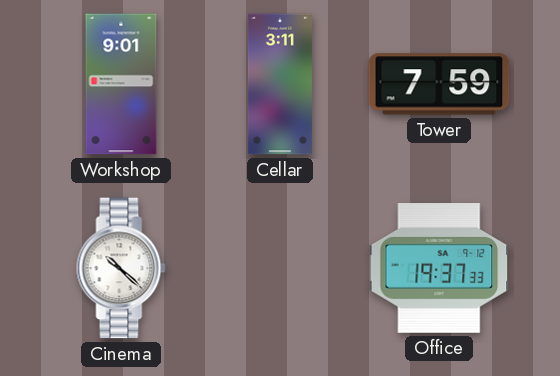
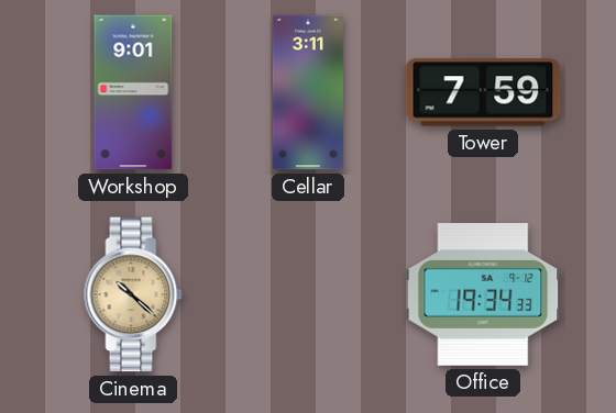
Cinema dial: white -> champagne (133, 294)
Office: 19:37 -> 19:34 (483, 295)
